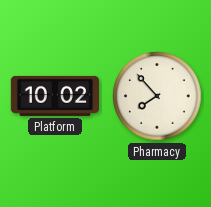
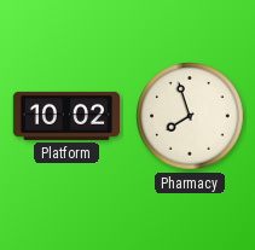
Pharmacy: 7:53 -> 7:57 (190, 116)
